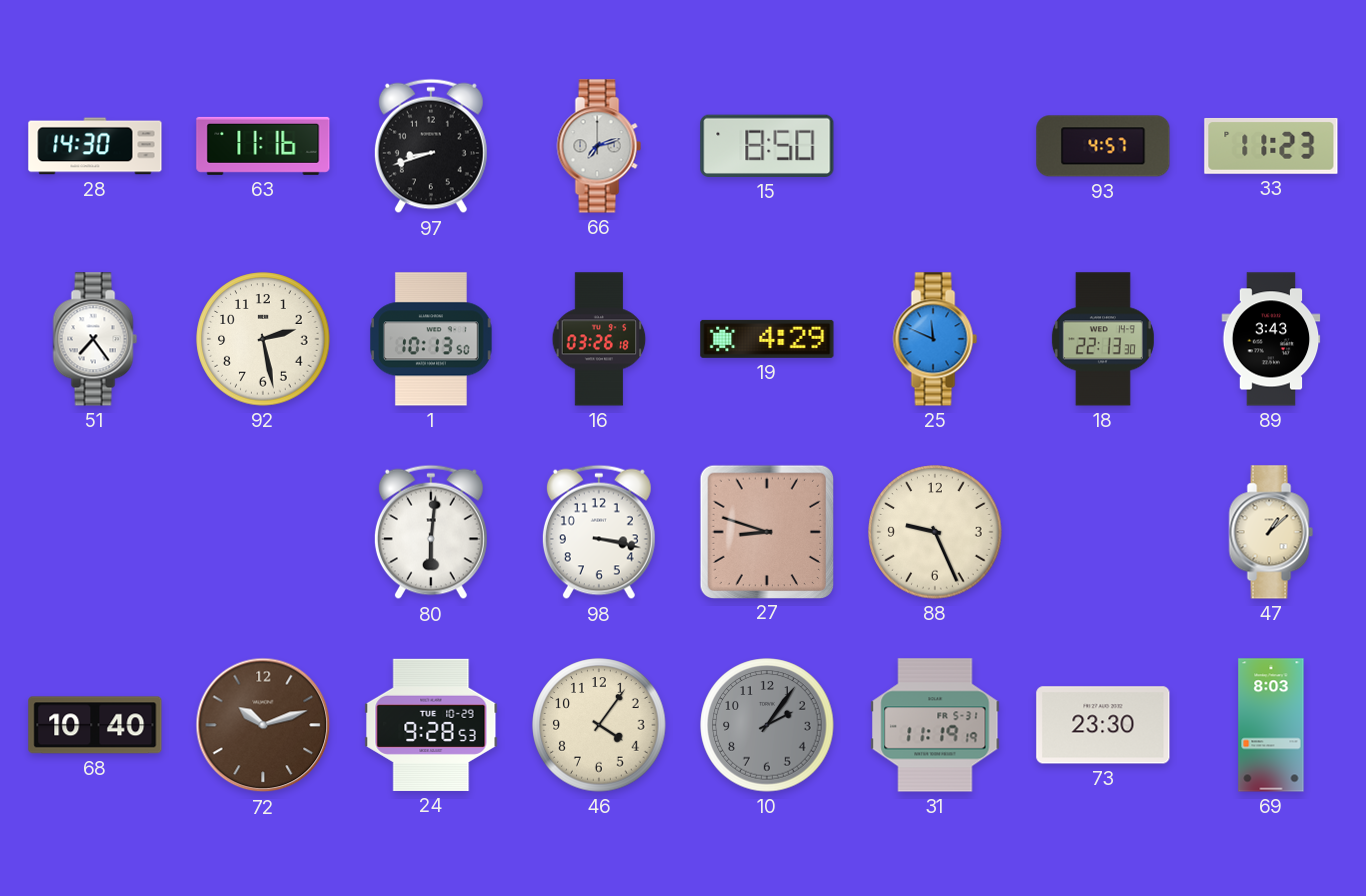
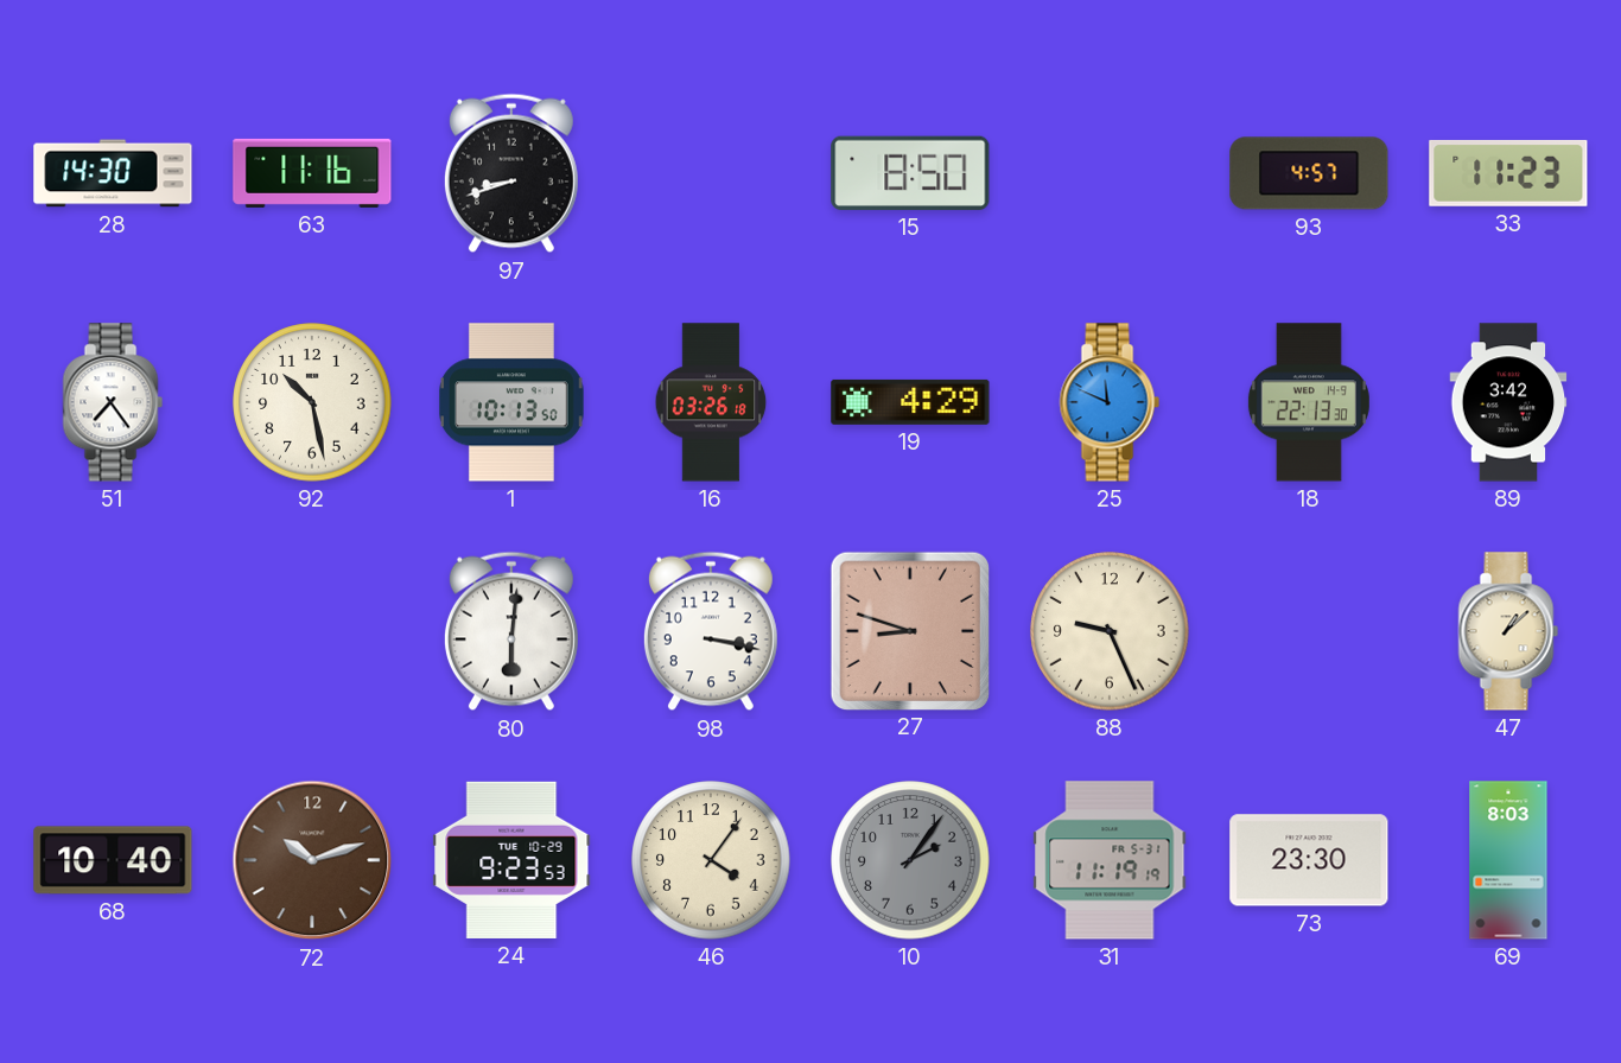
66: 7:12 -> none (599, 146)
92: 2:28 -> 10:28 (312, 402)
89: 3:43 -> 3:42 (1508, 402)
24: 9:28 -> 9:23 (511, 860)
